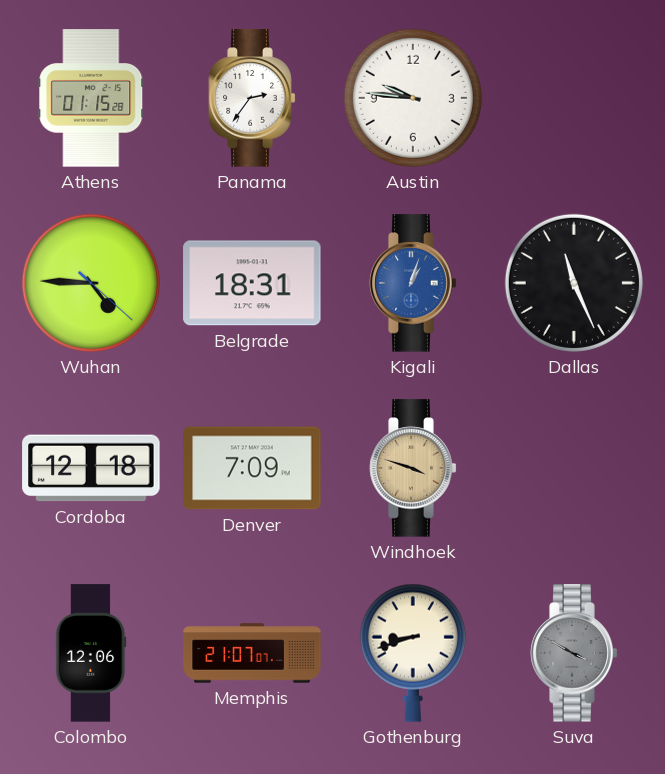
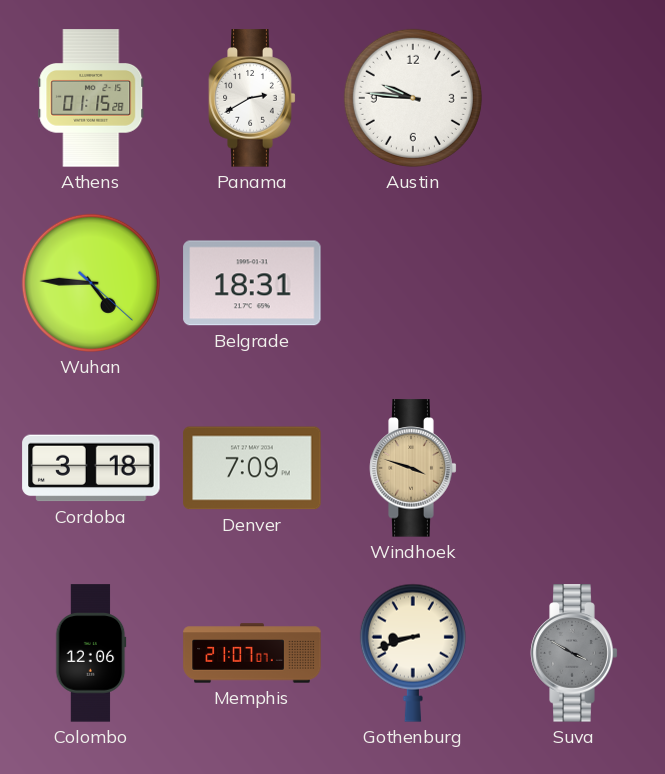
Panama: 2:36 -> 2:40 (252, 98)
Kigali: 1:03 -> none (413, 283)
Dallas: 11:26 -> none (574, 283)
Cordoba: 12:18 -> 3:18 (91, 468)
